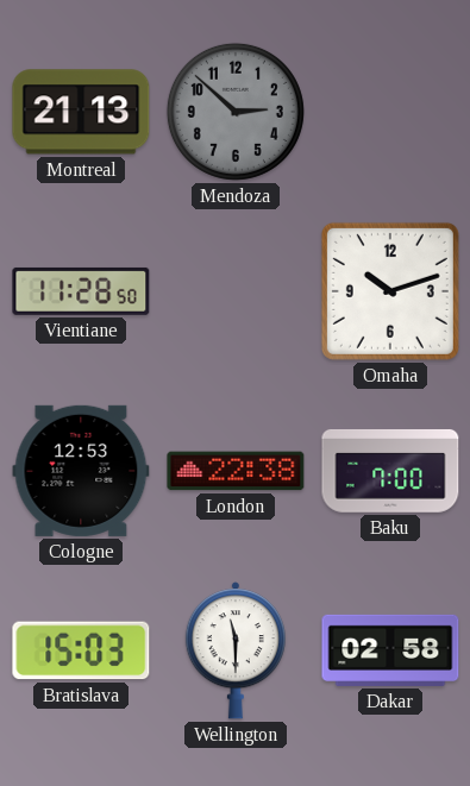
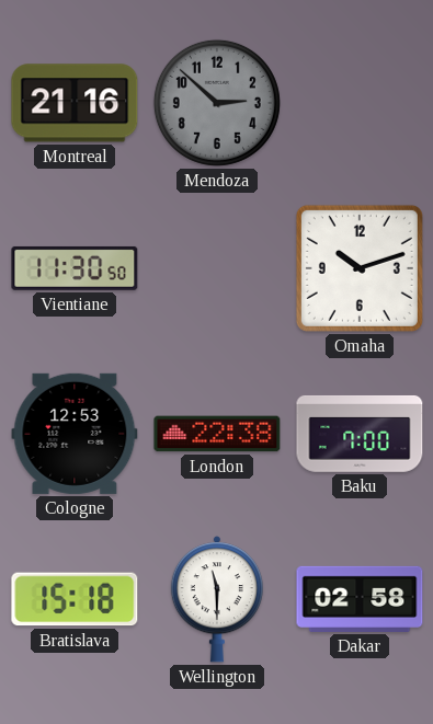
Montreal: 21:13 -> 21:16 (75, 103)
Vientiane: 11:28 -> 11:30 (75, 268)
Bratislava: 15:03 -> 15:18 (75, 599)
